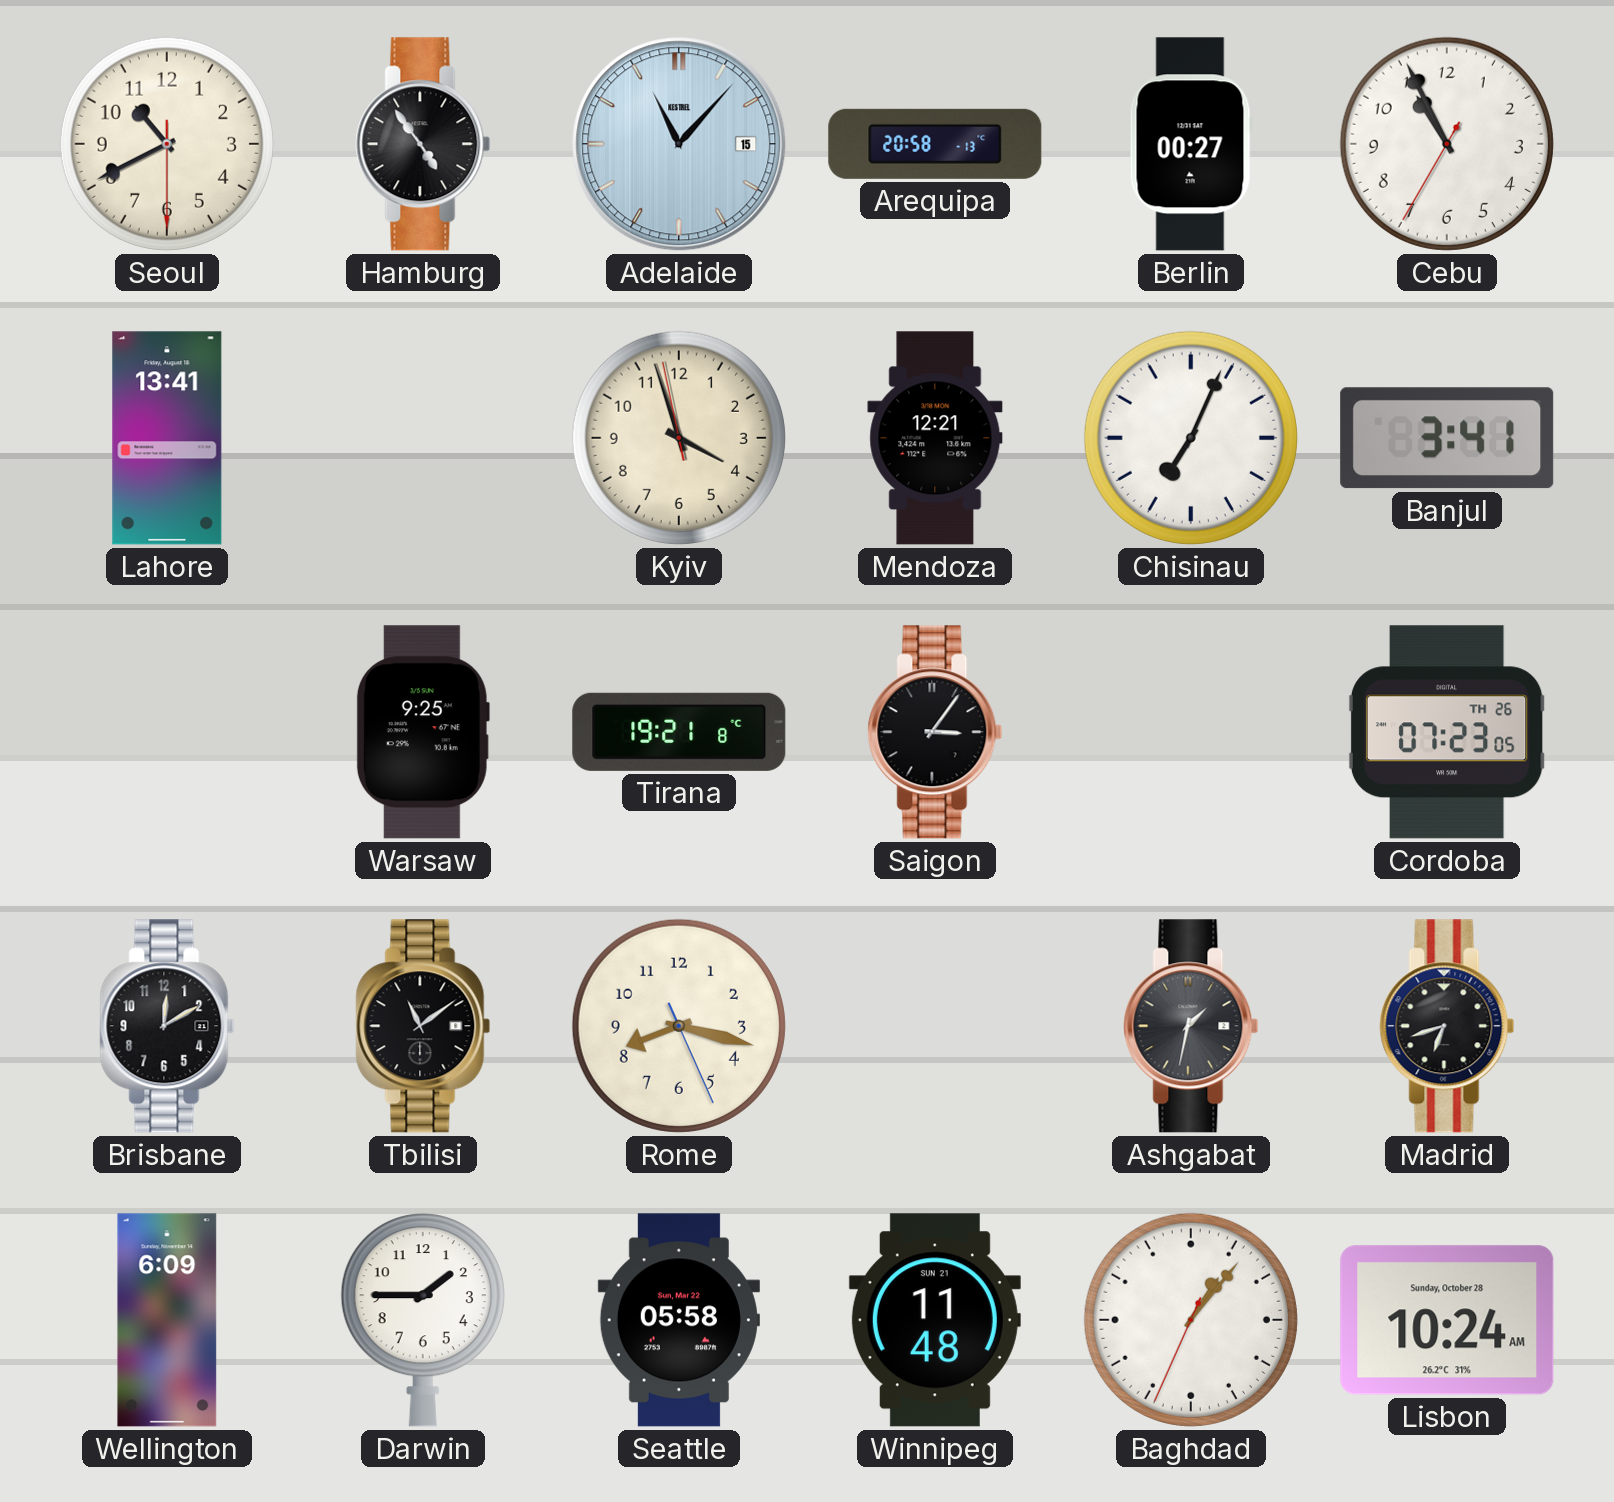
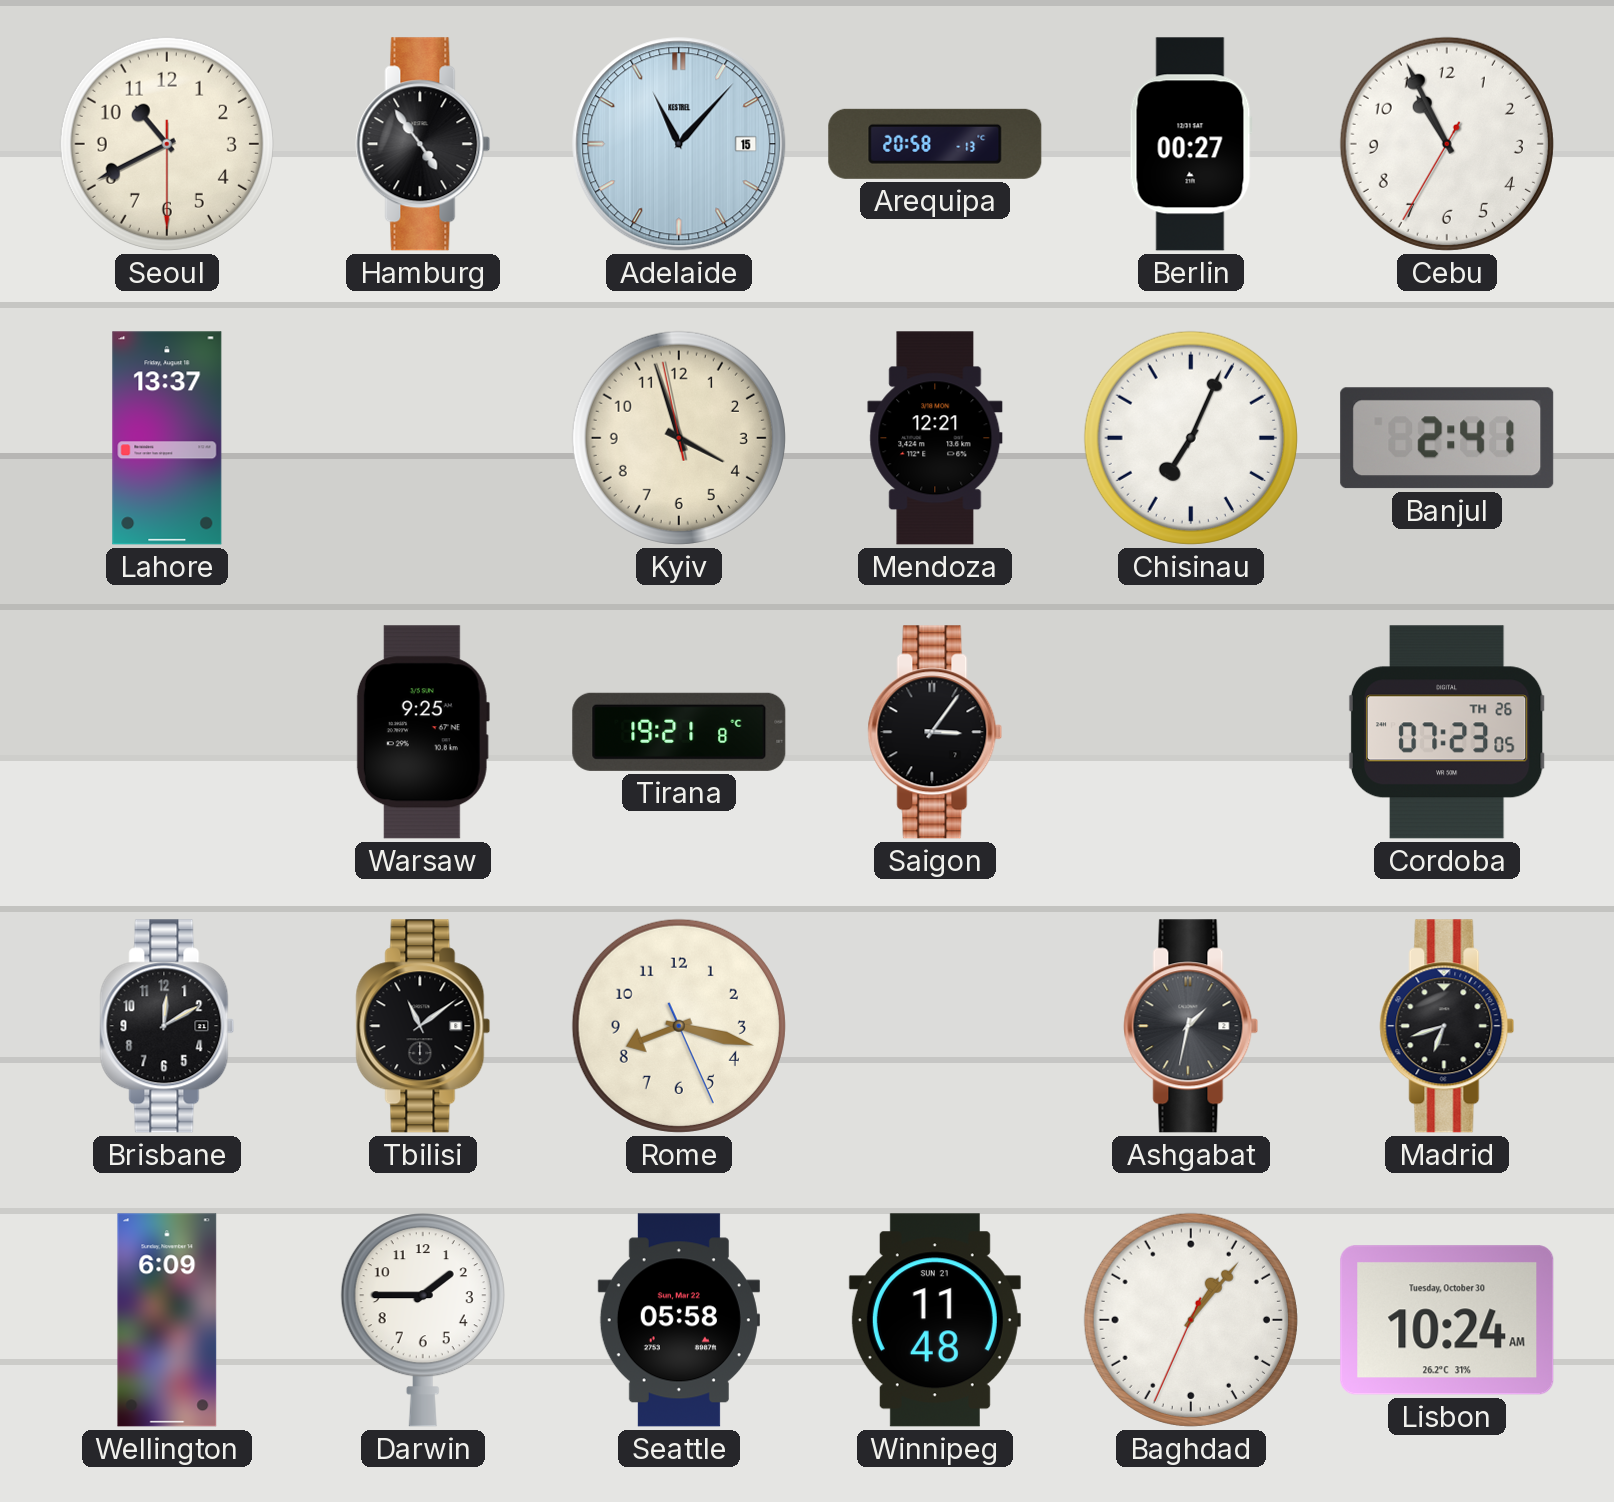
Lahore: 13:41 -> 13:37 (167, 438)
Banjul: 3:41 -> 2:41 (1447, 438)
Lisbon date: Sunday, October 28 -> Tuesday, October 30 (1447, 1320)
